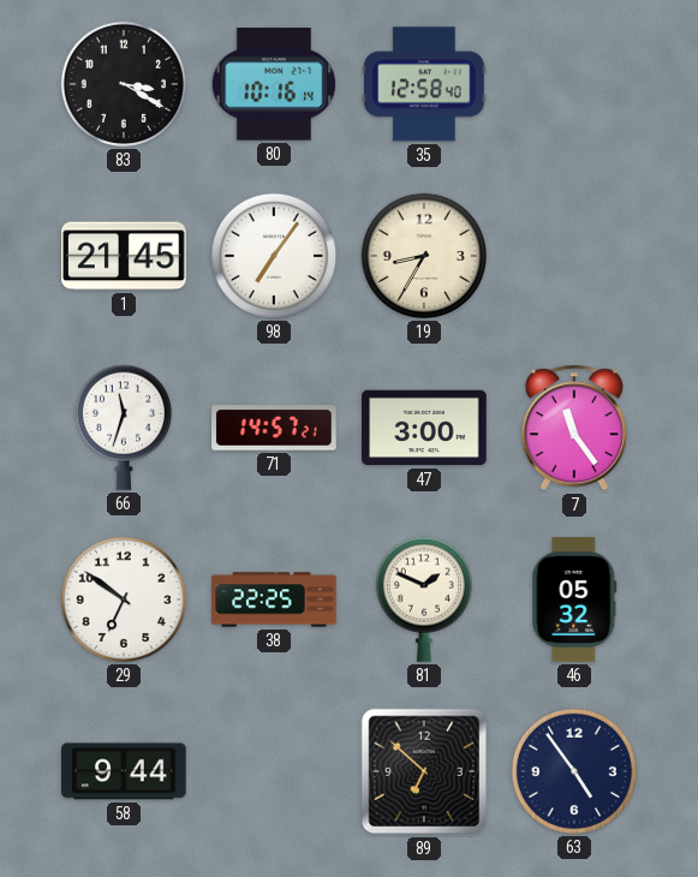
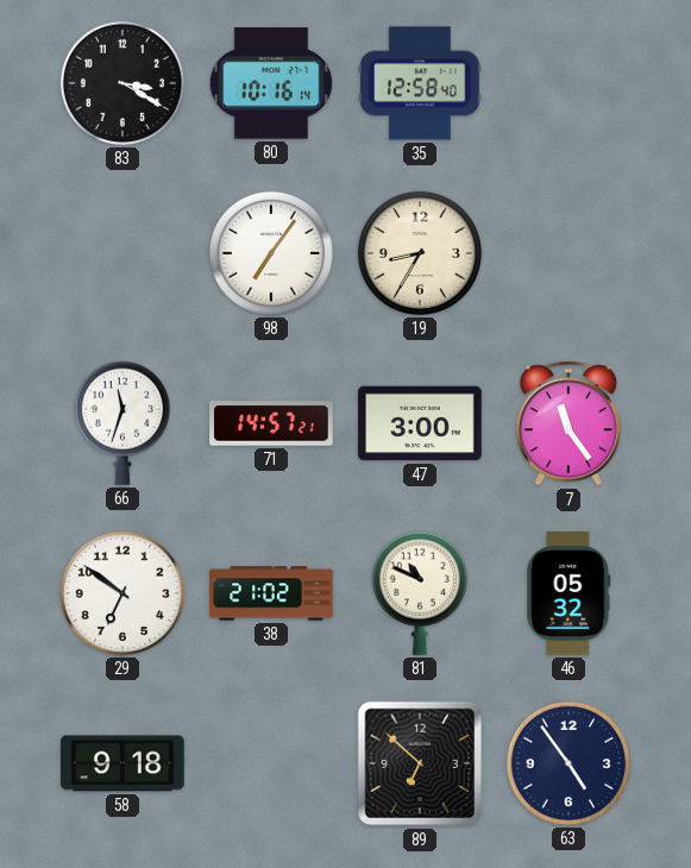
1: 21:45 -> none (125, 256)
38: 22:25 -> 21:02 (271, 593)
81: 1:49 -> 10:49 (420, 593)
58: 9:44 -> 9:18 (123, 763)
